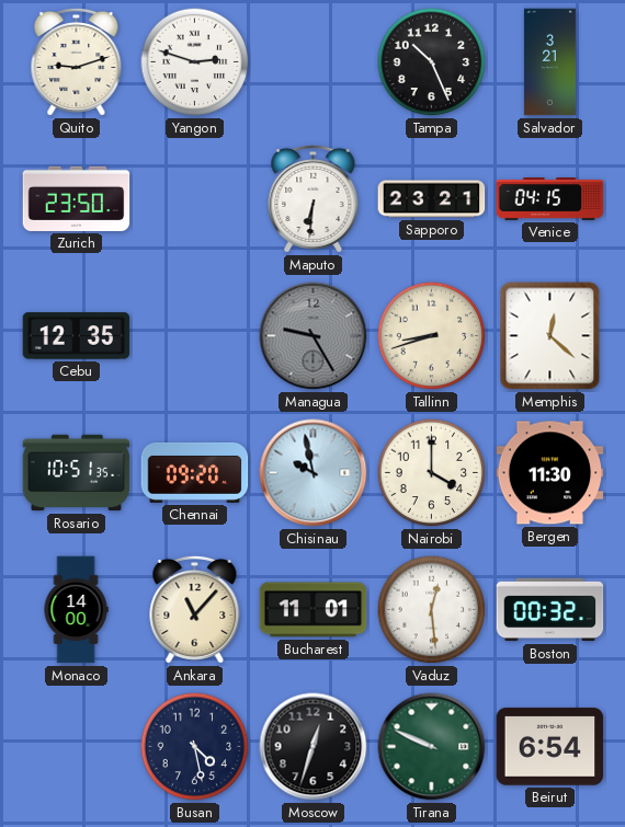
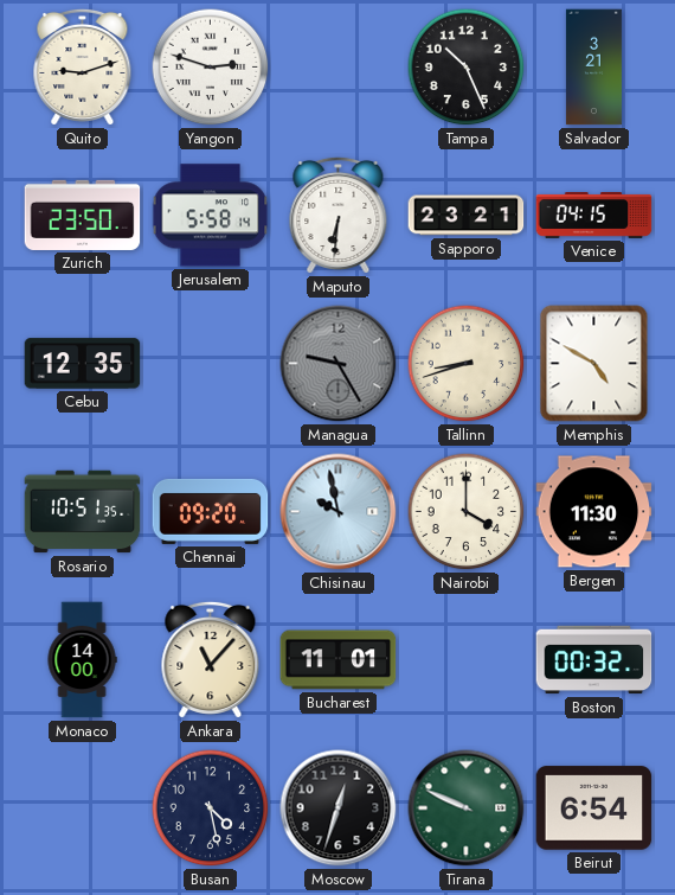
Jerusalem: none -> 5:58 (211, 216)
Memphis: 12:22 -> 4:50 (594, 364)
Vaduz: 12:29 -> none (432, 610)
